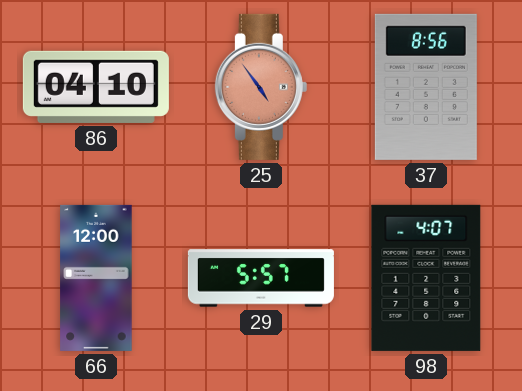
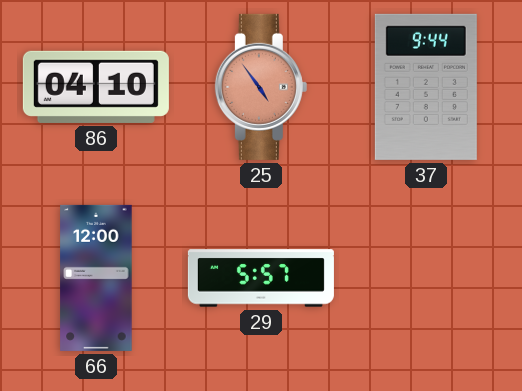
37: 8:56 -> 9:44 (426, 87)
98: 4:07 -> none (426, 278)
